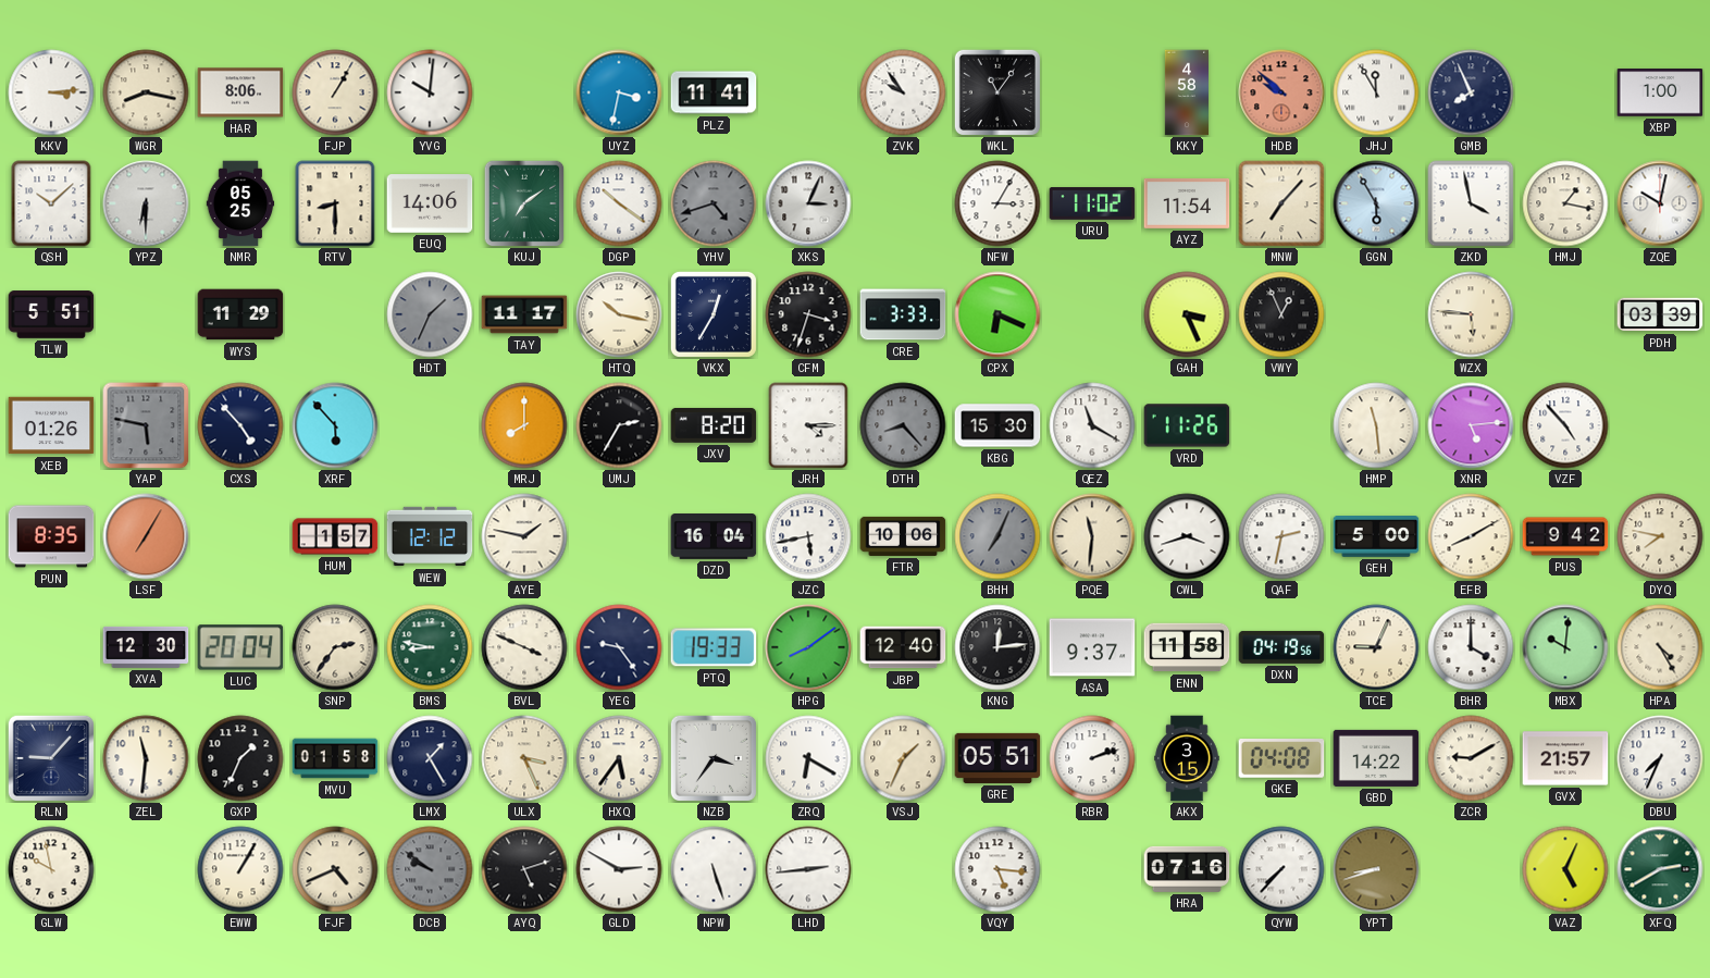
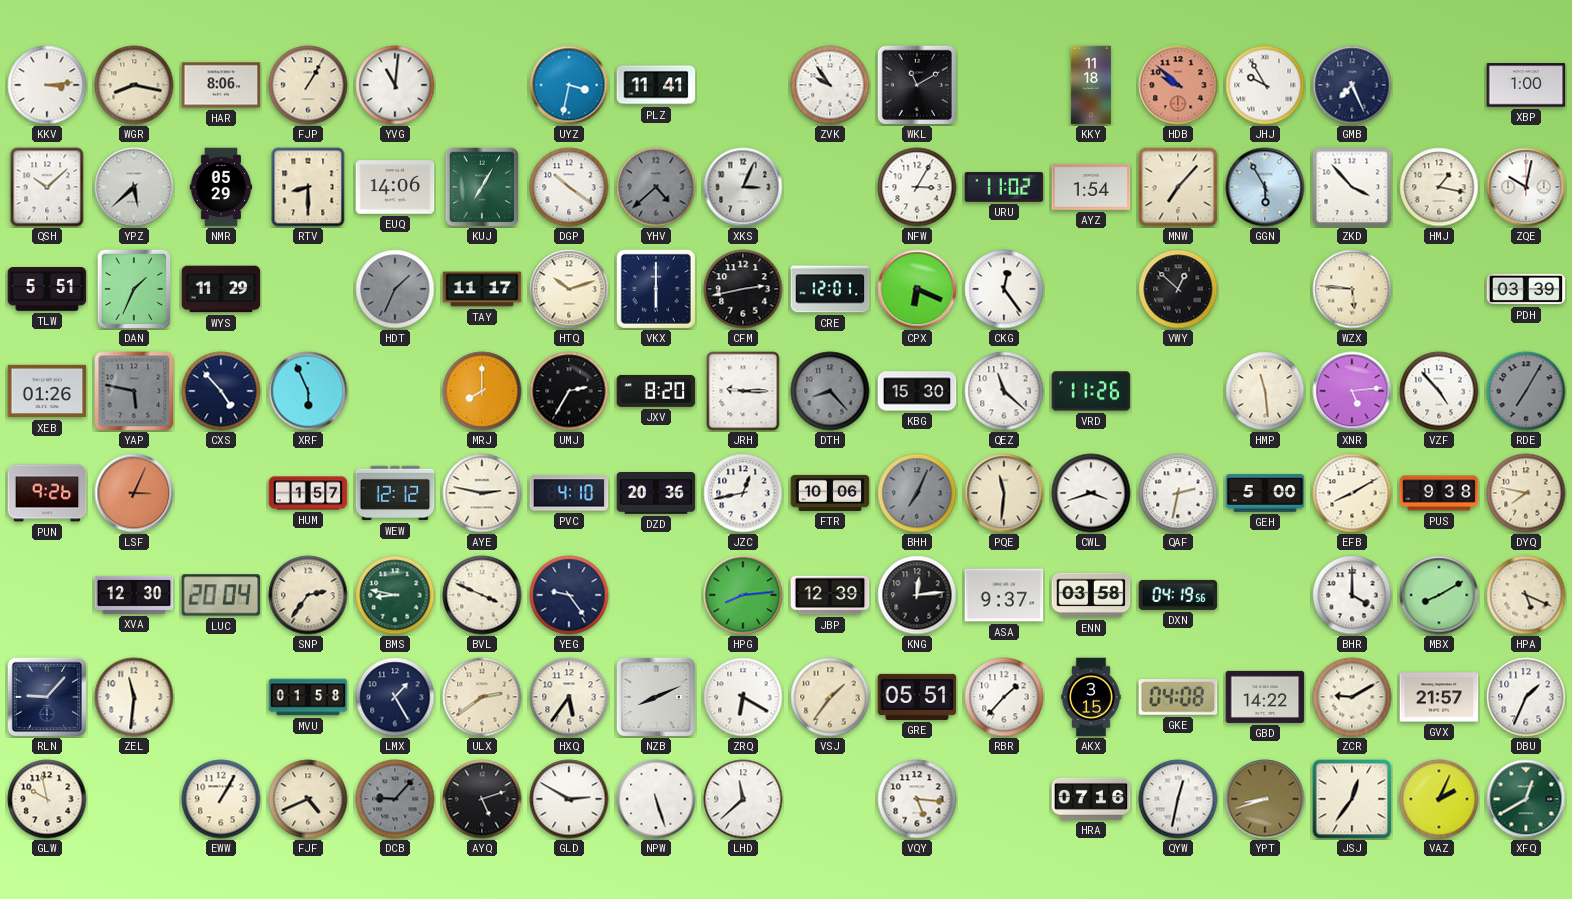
YVG: 10:01 -> 11:01 (395, 85)
WKL: 11:06 -> 11:10 (916, 84)
KKY: 4:58 -> 11:18 (1091, 85)
JHJ: 11:55 -> 9:55 (1265, 85)
GMB: 7:56 -> 7:26 (1352, 85)
YPZ: 6:30 -> 5:38 (134, 187)
NMR: 05:25 -> 05:29 (221, 187)
KUJ: 7:09 -> 7:05 (482, 187)
YHV: 4:42 -> 4:38 (656, 187)
AYZ: 11:54 -> 1:54 (1091, 187)
ZKD: 3:58 -> 3:53 (1352, 187)
DAN: none -> 1:34 (134, 289)
HTQ: 10:17 -> 10:12 (569, 289)
VKX: 12:35 -> 6:00 (656, 289)
CFM: 3:33 -> 2:43 (743, 289)
CRE: 3:33 -> 12:01 (830, 289)
CKG: none -> 12:24 (1004, 289)
GAH: 3:26 -> none (1187, 314)
VWY: 12:56 -> 12:52 (1178, 289)
XRF: 5:53 -> 5:56 (308, 391)
JRH: 4:15 -> 9:15 (743, 391)
QEZ: 11:20 -> 11:22 (1004, 391)
RDE: none -> 7:05 (1526, 391)
PUN: 8:35 -> 9:26 (47, 493)
LSF: 7:05 -> 3:04 (134, 493)
AYE: 1:47 -> 2:47 (482, 493)
PVC: none -> 4:10 (569, 493)
DZD: 16:04 -> 20:36 (656, 494)
JZC: 5:43 -> 12:43 (743, 493)
PUS: 9:42 -> 9:38 (1439, 493)
PTQ: 19:33 -> none (714, 647)
HPG: 8:09 -> 8:14 (743, 595)
JBP: 12:40 -> 12:39 (830, 595)
ENN: 11:58 -> 03:58 (1091, 595)
TCE: 9:04 -> none (1376, 647)
MBX: 10:01 -> 8:10 (1439, 595)
HPA: 4:25 -> 5:19 (1526, 595)
GXP: 1:34 -> none (240, 758)
ULX: 3:26 -> 2:39 (482, 697)
NZB: 3:36 -> 8:11 (655, 696)
VSJ: 1:34 -> 1:36 (830, 697)
RBR: 2:12 -> 1:37 (1004, 697)
DBU: 7:34 -> 1:34 (1526, 697)
DCB: 9:51 -> 9:07 (395, 799)
LHD: 2:44 -> 11:38 (743, 799)
QYW: 7:37 -> 12:32 (1178, 799)
JSJ: none -> 12:36 (1352, 799)
VAZ: 5:04 -> 2:04 (1439, 799)
XFQ: 2:40 -> 12:40 (1526, 799)
